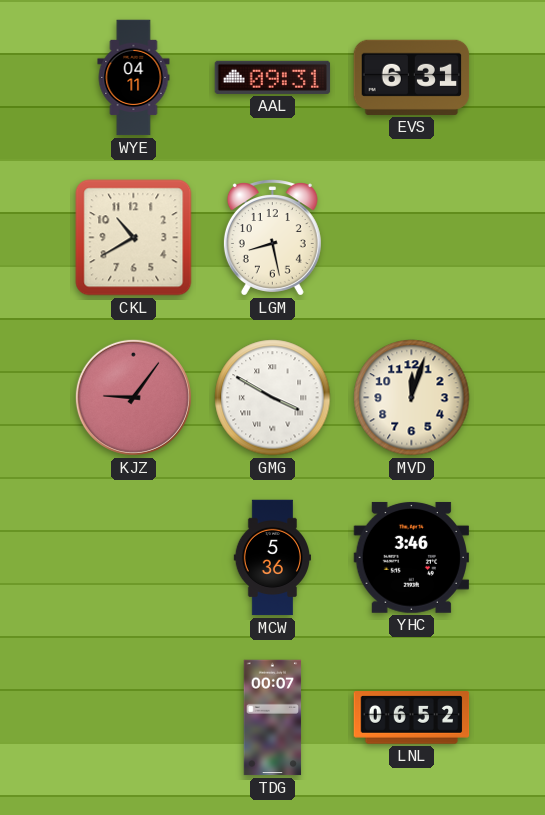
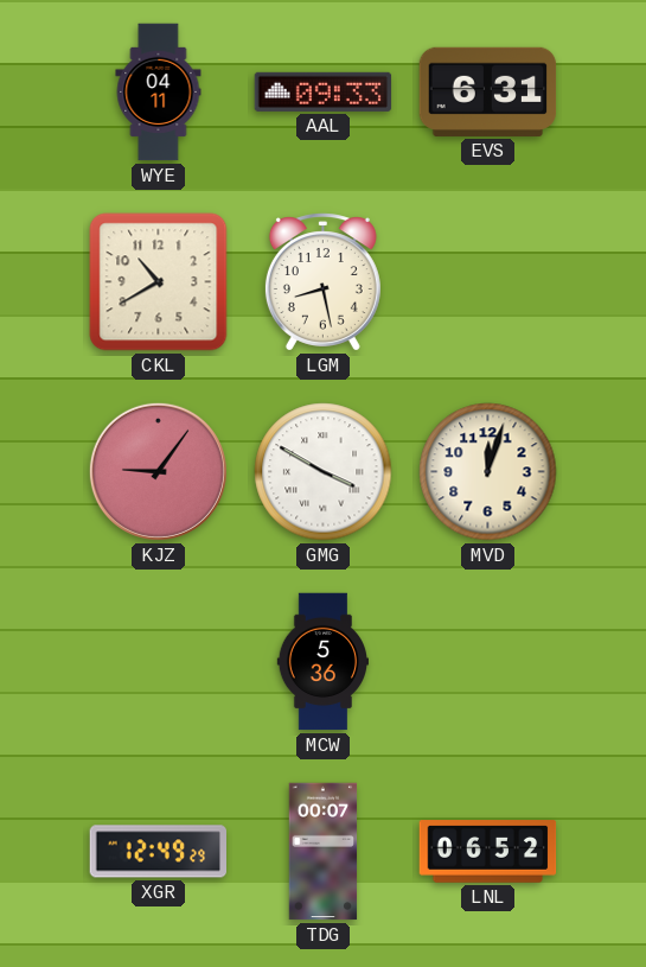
AAL: 09:31 -> 09:33 (324, 91)
YHC: 3:46 -> none (412, 557)
XGR: none -> 12:49 (158, 852)
